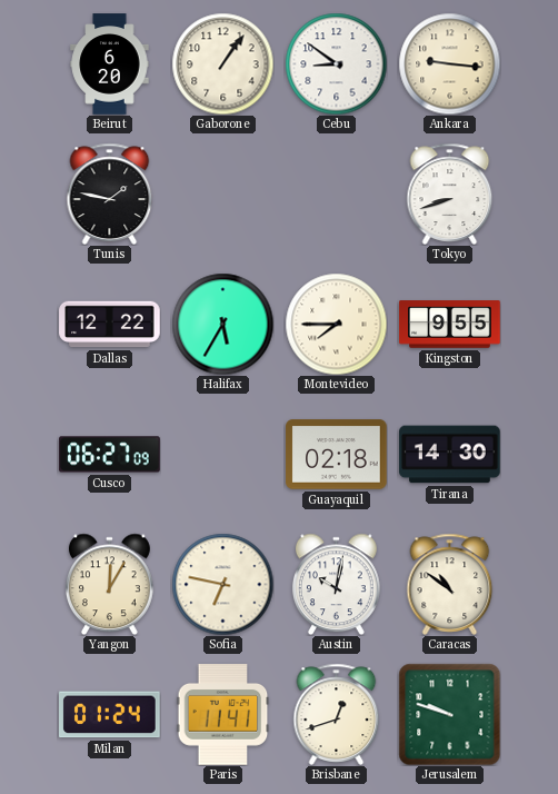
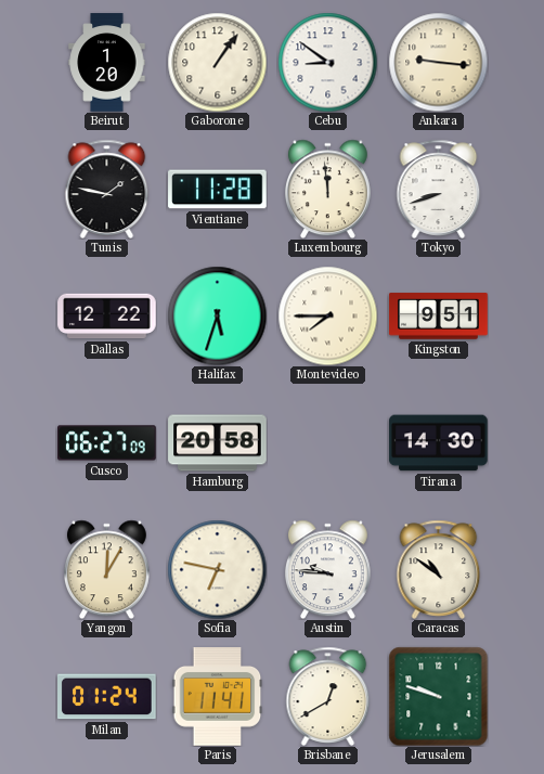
Beirut: 6:20 -> 1:20 (107, 63)
Vientiane: none -> 11:28 (218, 190)
Luxembourg: none -> 11:59 (327, 189)
Halifax: 5:35 -> 5:33 (217, 315)
Kingston: 9:55 -> 9:51 (439, 317)
Hamburg: none -> 20:58 (218, 443)
Guayaquil: 02:18 -> none (337, 455)
Austin: 10:02 -> 9:46 (327, 569)
Brisbane: 12:42 -> 12:40 (328, 696)
